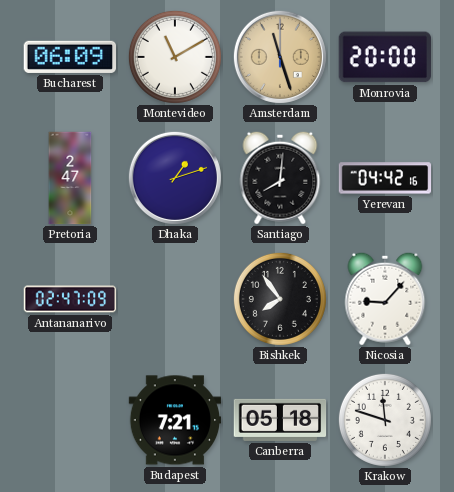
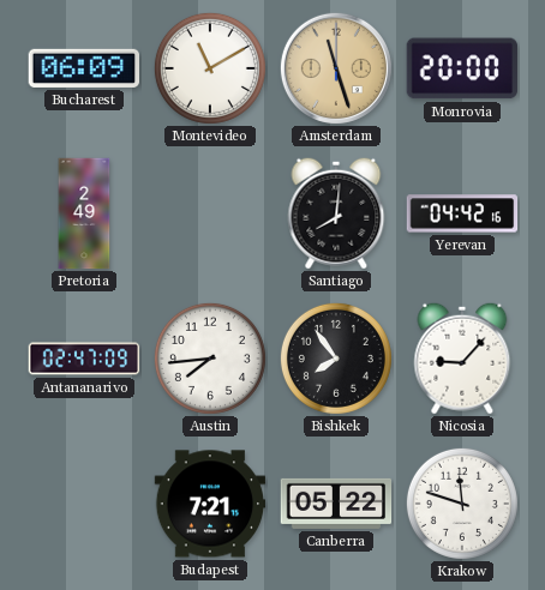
Pretoria: 2:47 -> 2:49 (84, 213)
Dhaka: 1:12 -> none (175, 178)
Austin: none -> 7:44 (210, 359)
Canberra: 05:18 -> 05:22 (336, 504)
